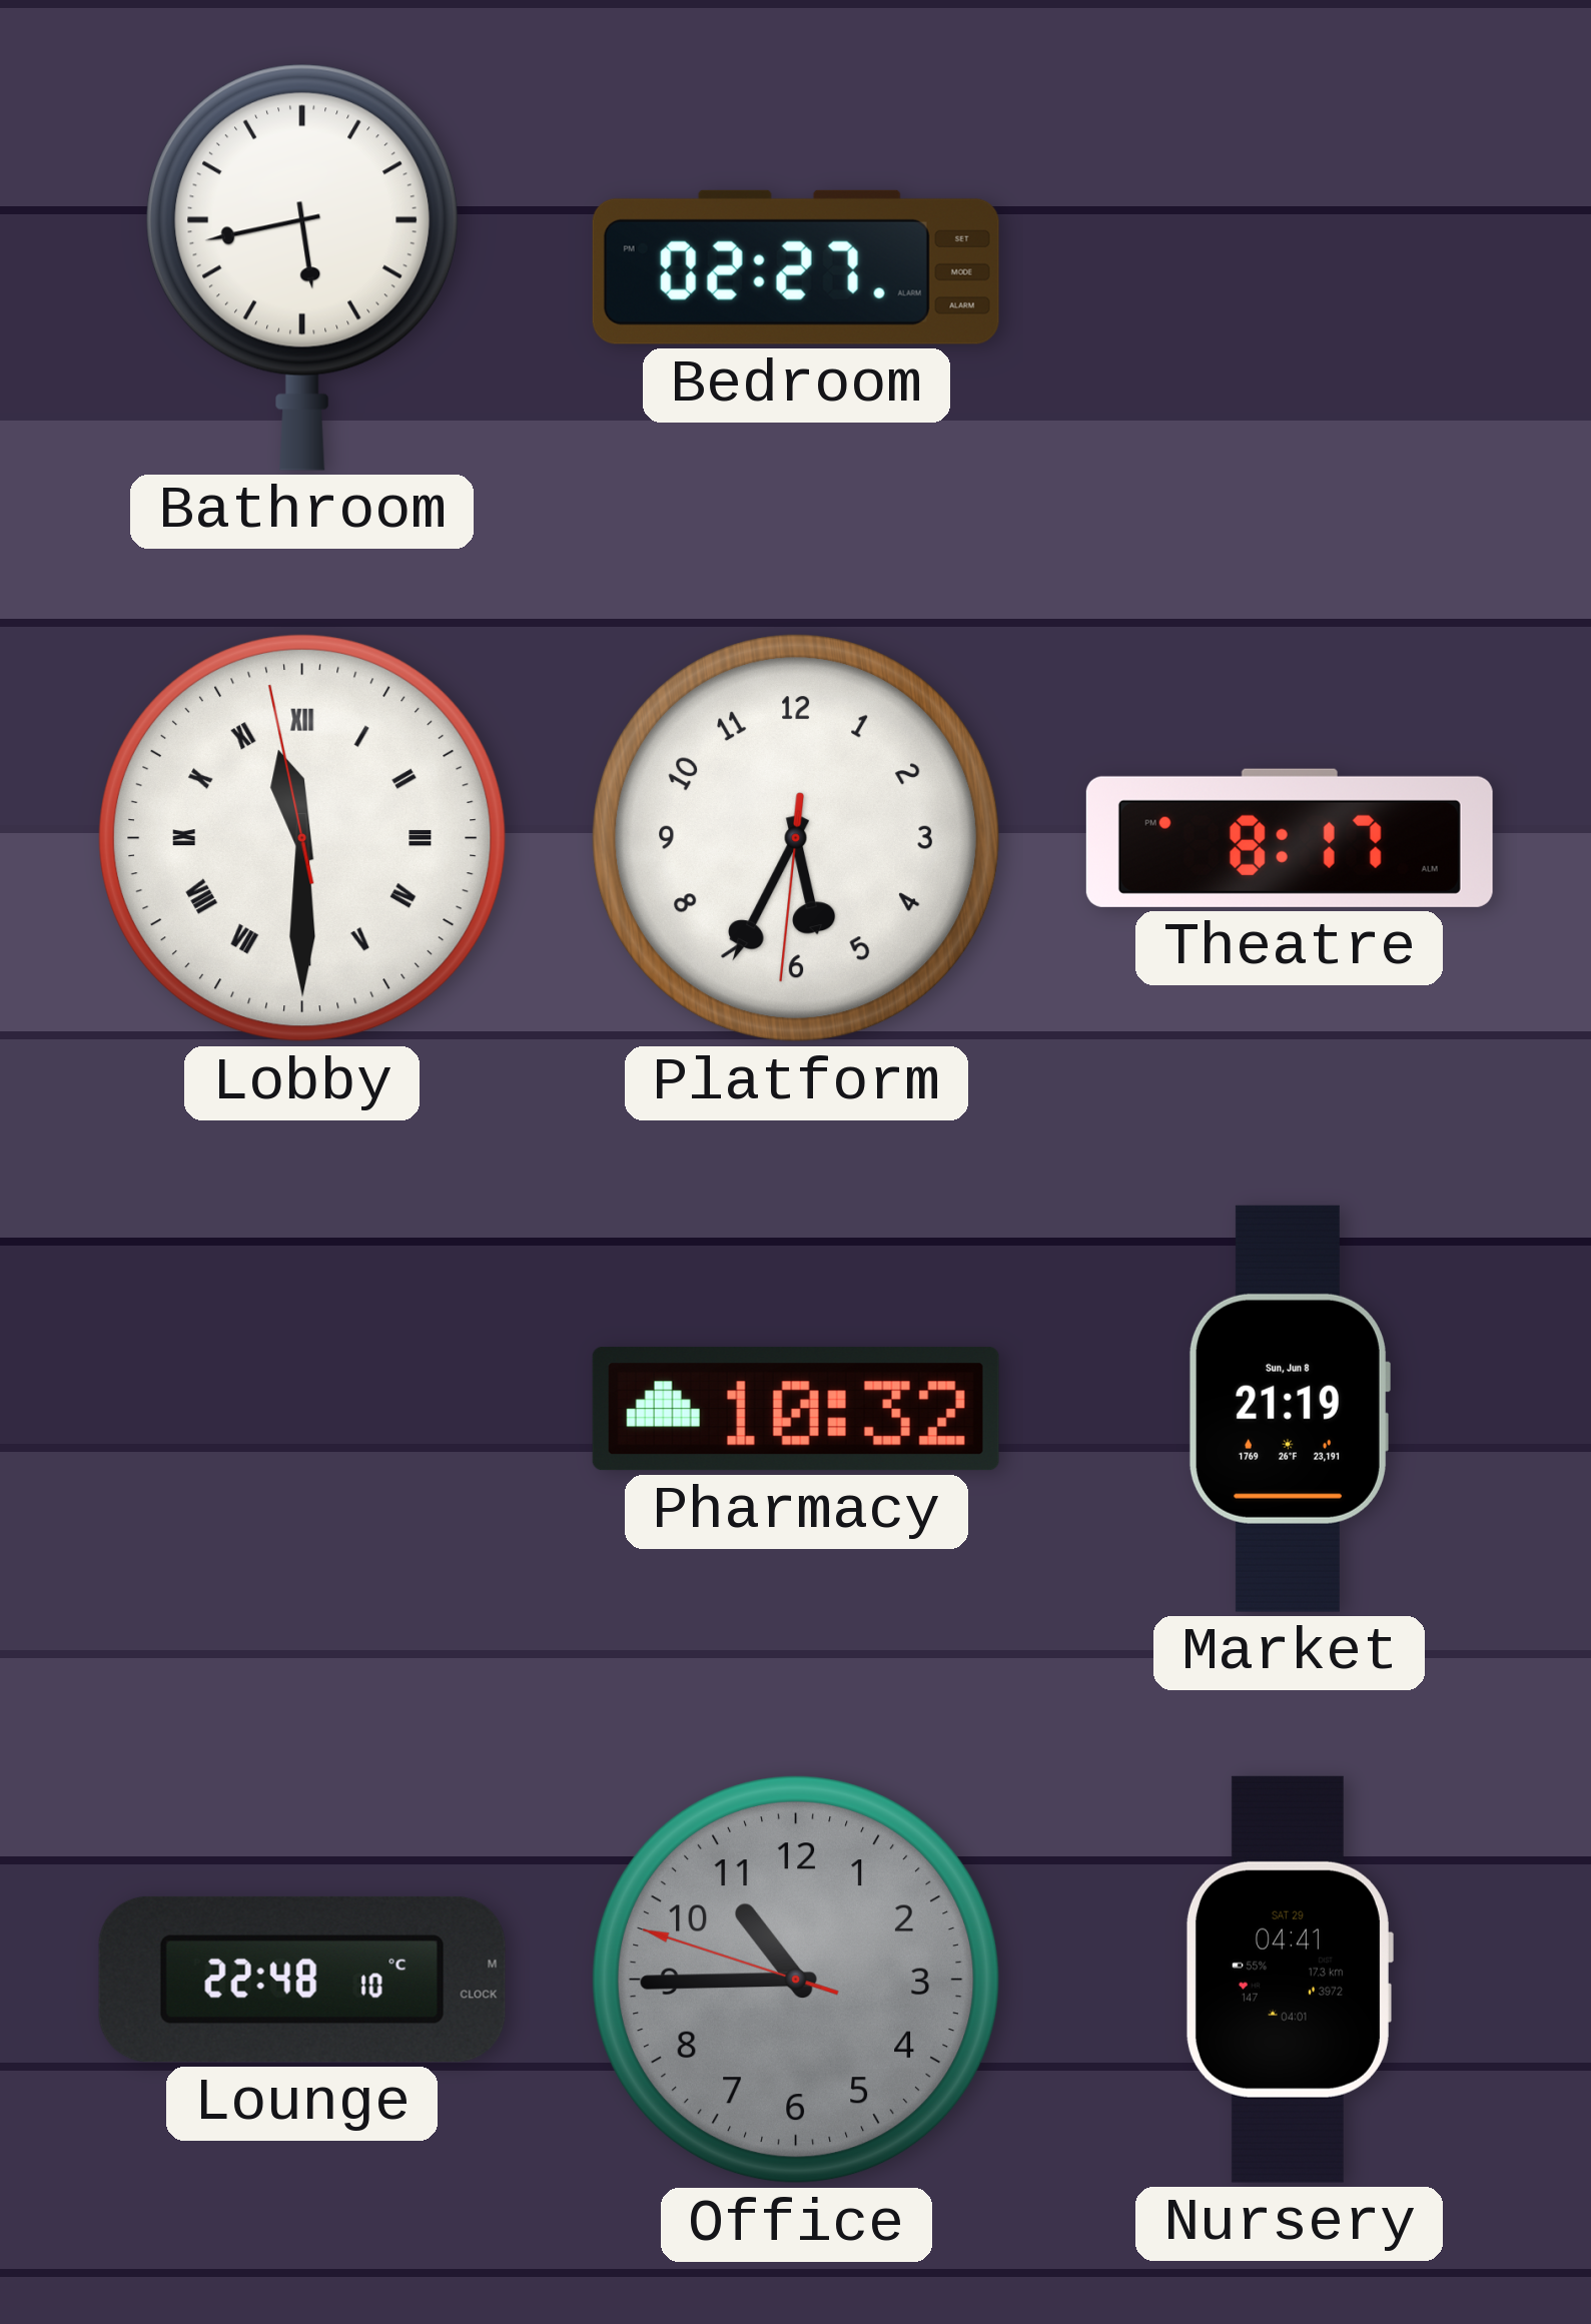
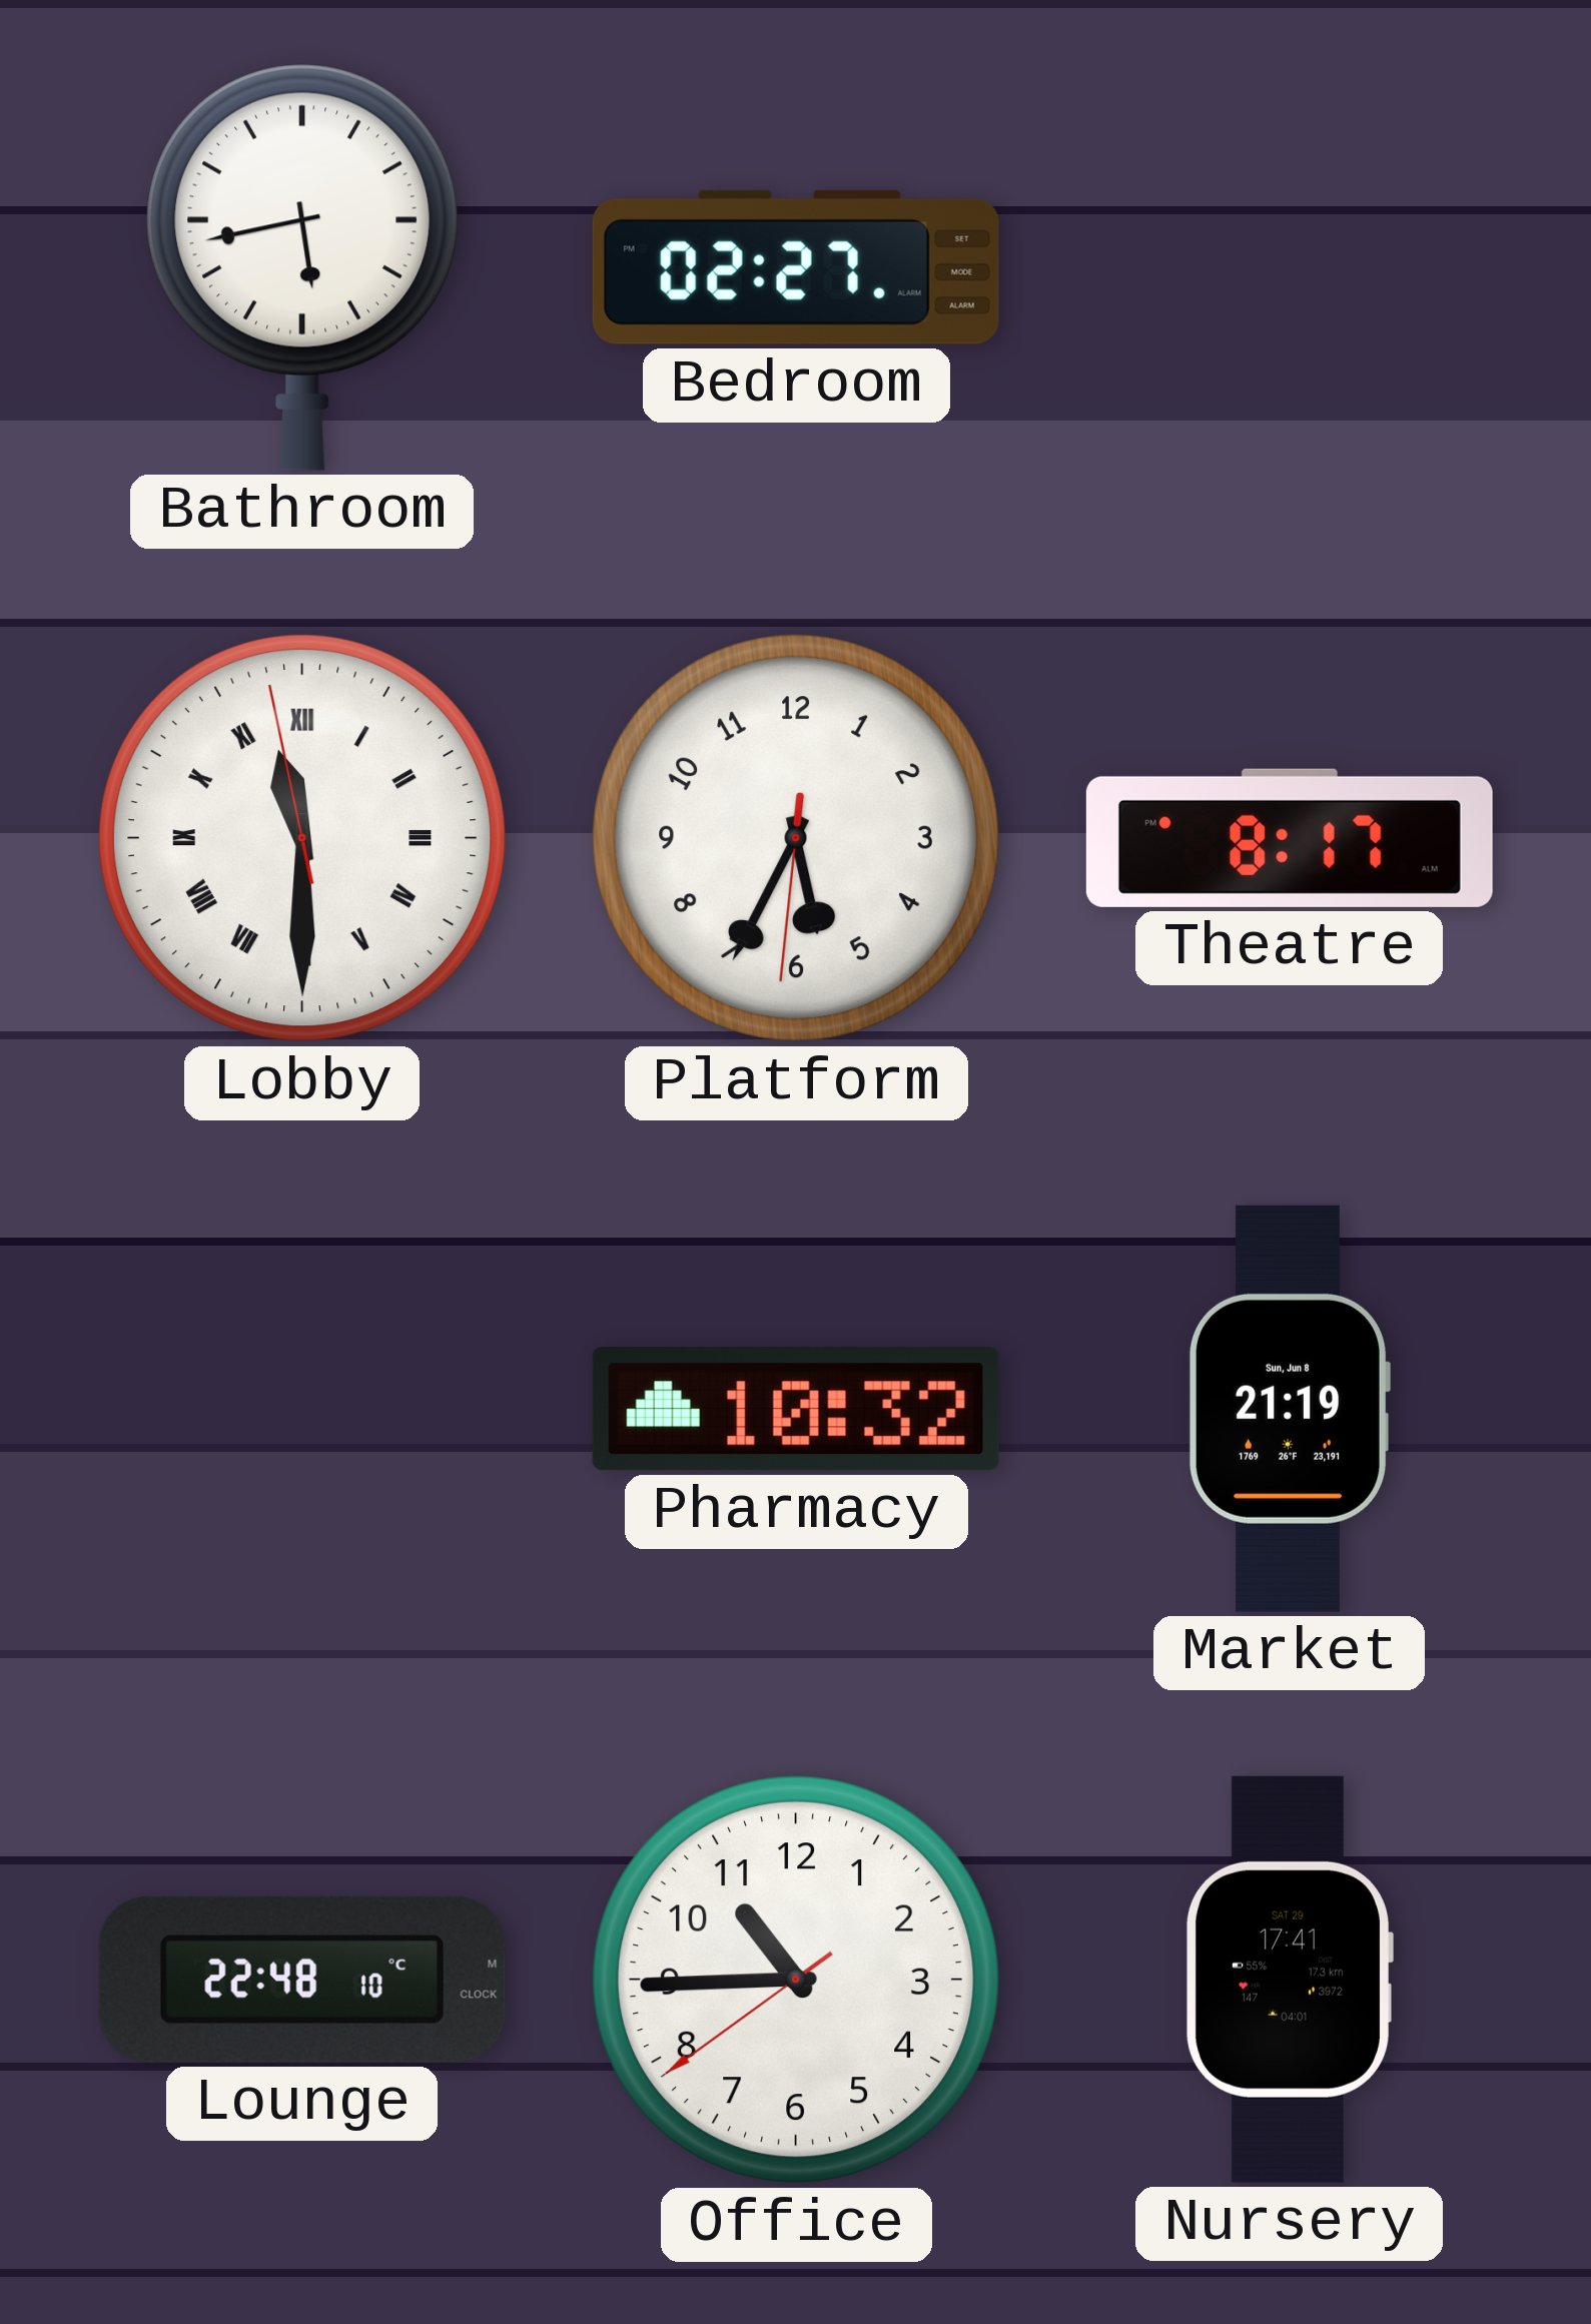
Office: 10:44:48 -> 10:44:39 (796, 1980)
Office dial: grey -> white (796, 1980)
Nursery: 04:41 -> 17:41 (1289, 1980)
